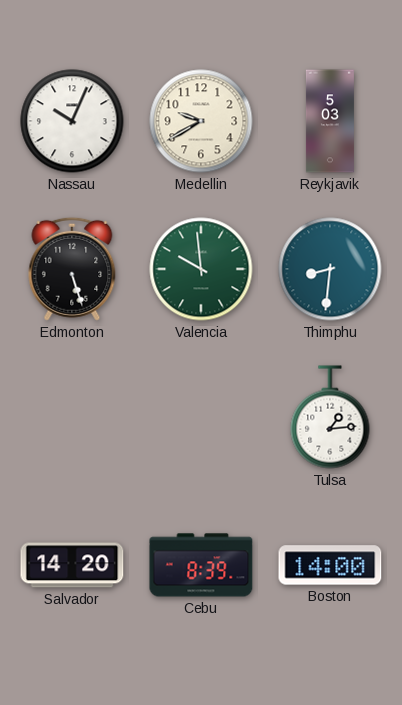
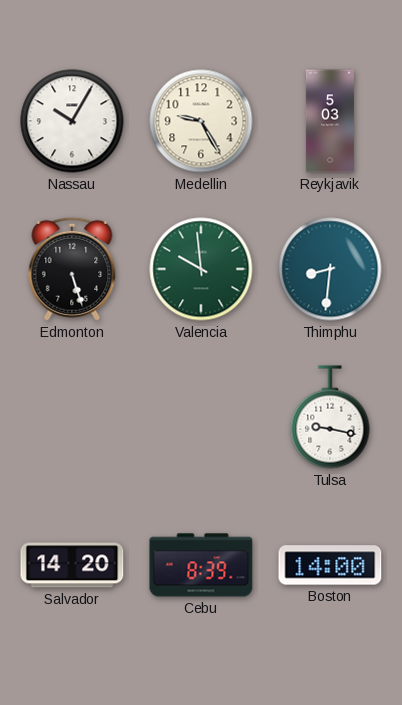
Nassau: 10:04 -> 10:05 (72, 121)
Medellin: 9:40 -> 9:25 (201, 121)
Tulsa: 1:14 -> 9:17 (330, 417)
